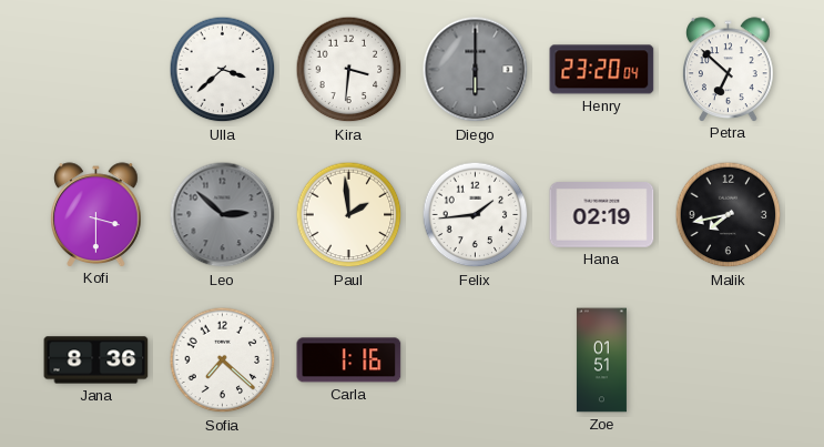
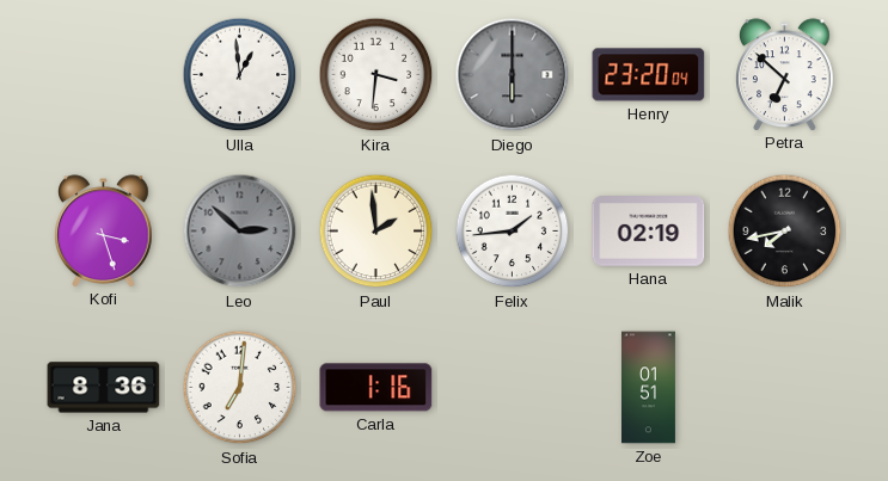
Ulla: 3:38 -> 12:59 (240, 75)
Kofi: 3:30 -> 3:27 (104, 230)
Sofia: 7:22 -> 7:01 (240, 388)
